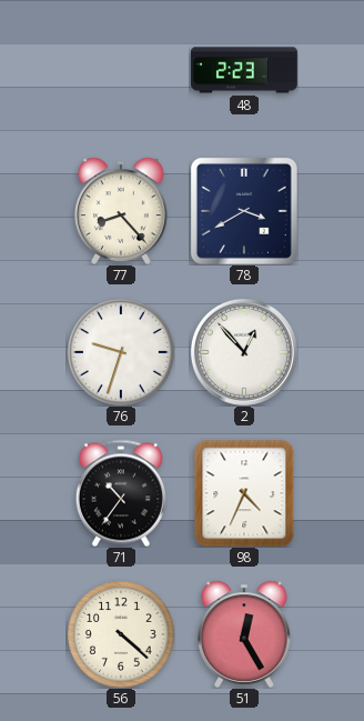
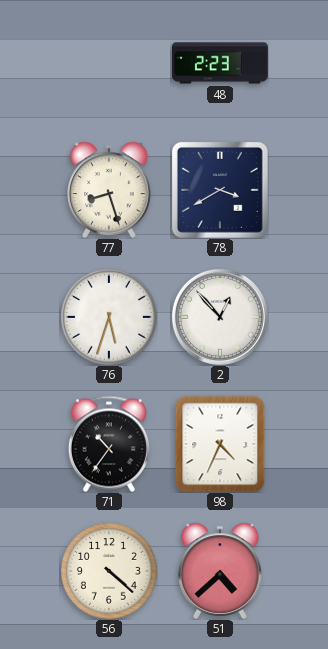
77: 8:23 -> 8:27 (109, 190)
76: 9:33 -> 5:33 (109, 317)
51: 12:25 -> 4:38 (220, 571)
